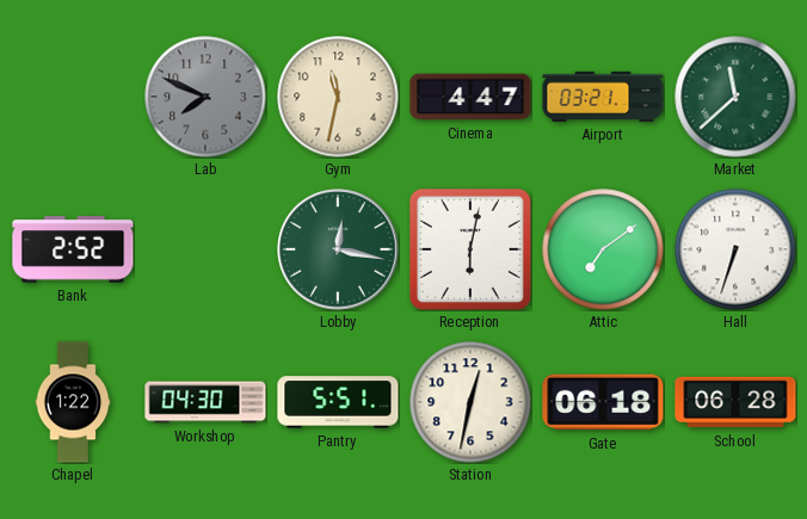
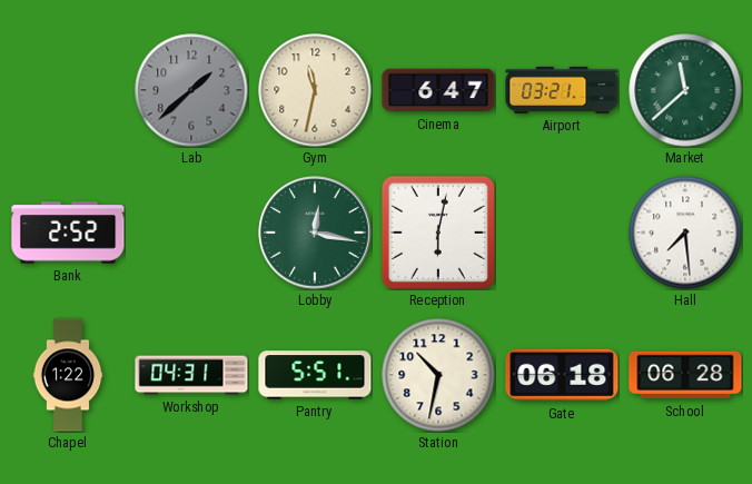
Lab: 7:49 -> 1:38 (191, 90)
Cinema: 4:47 -> 6:47 (438, 90)
Attic: 7:09 -> none (603, 249)
Hall: 6:33 -> 7:29 (685, 233)
Workshop: 04:30 -> 04:31 (191, 375)
Station: 12:32 -> 10:32 (438, 375)
